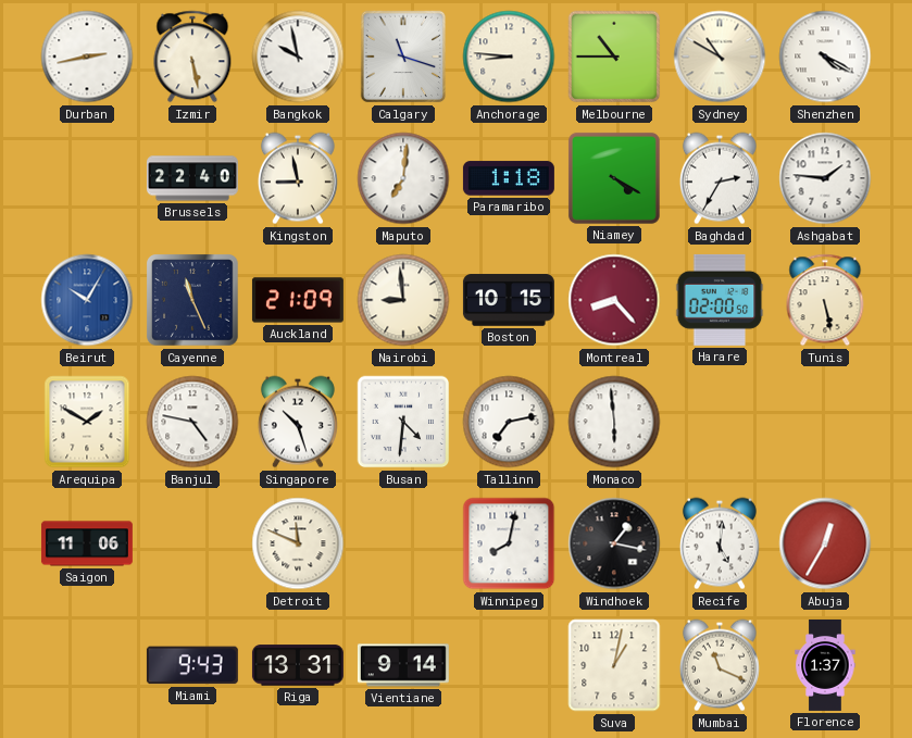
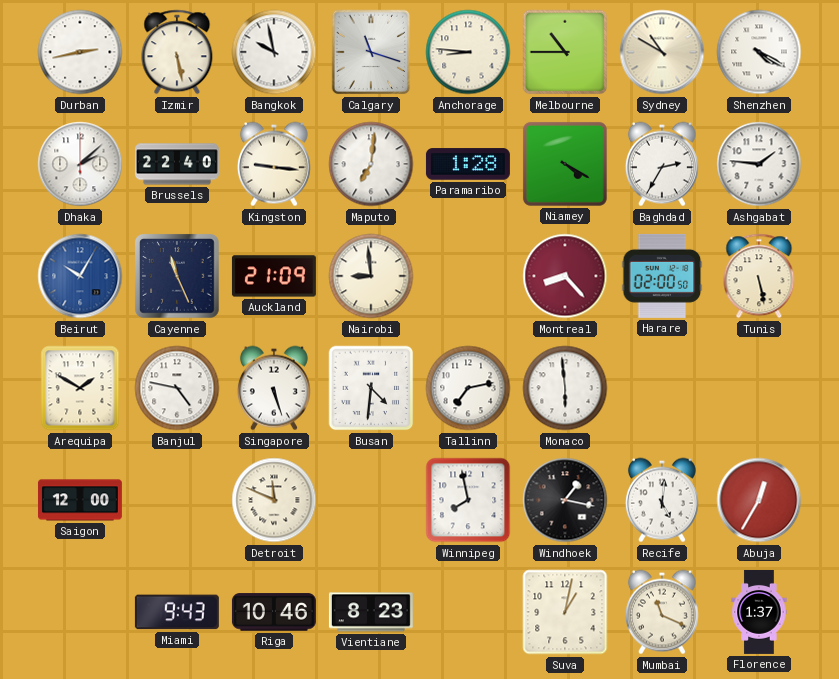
Dhaka: none -> 2:08 (80, 164)
Kingston: 8:58 -> 9:16 (274, 164)
Paramaribo: 1:18 -> 1:28 (468, 164)
Boston: 10:15 -> none (509, 300)
Singapore: 10:27 -> 5:27 (274, 388)
Saigon: 11:06 -> 12:00 (80, 500)
Winnipeg: 8:02 -> 7:58 (468, 500)
Riga: 13:31 -> 10:46 (274, 612)
Vientiane: 9:14 -> 8:23 (371, 612)
